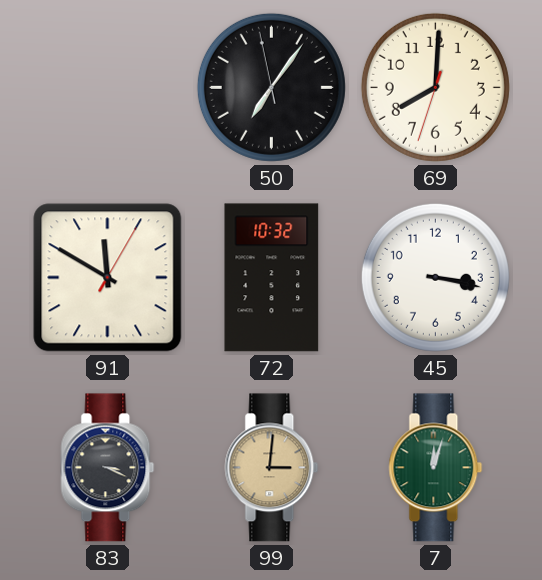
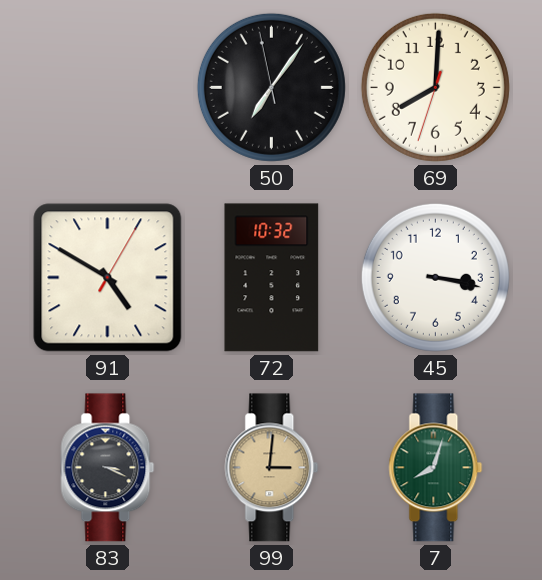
91: 11:50 -> 4:50 (108, 278)
7: 12:03 -> 8:03 (436, 468)
